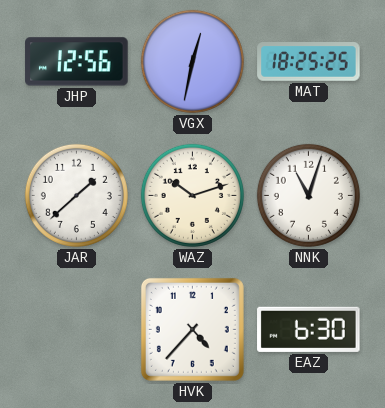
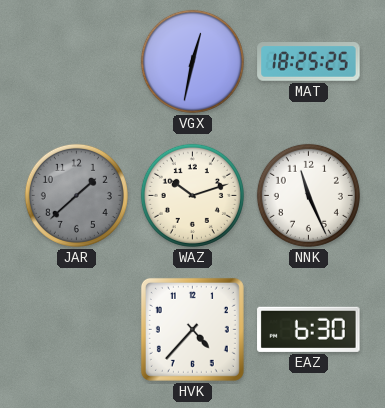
JHP: 12:56 -> none (77, 62)
JAR dial: white -> grey (76, 195)
NNK: 11:03 -> 11:26 (308, 195)
